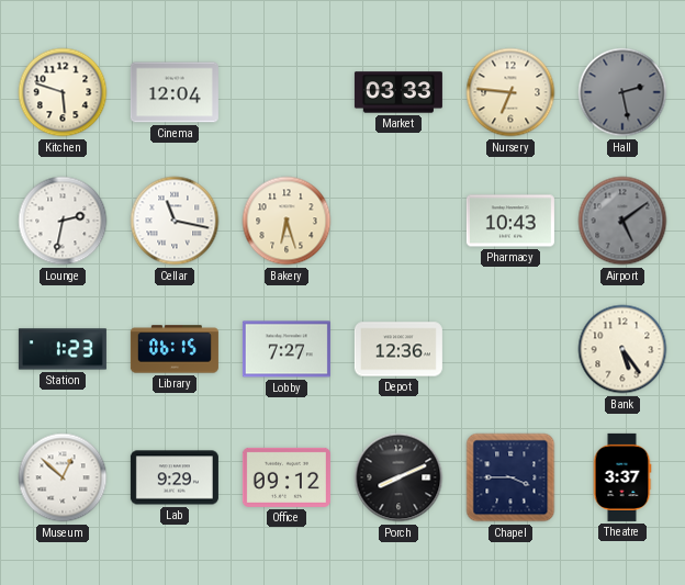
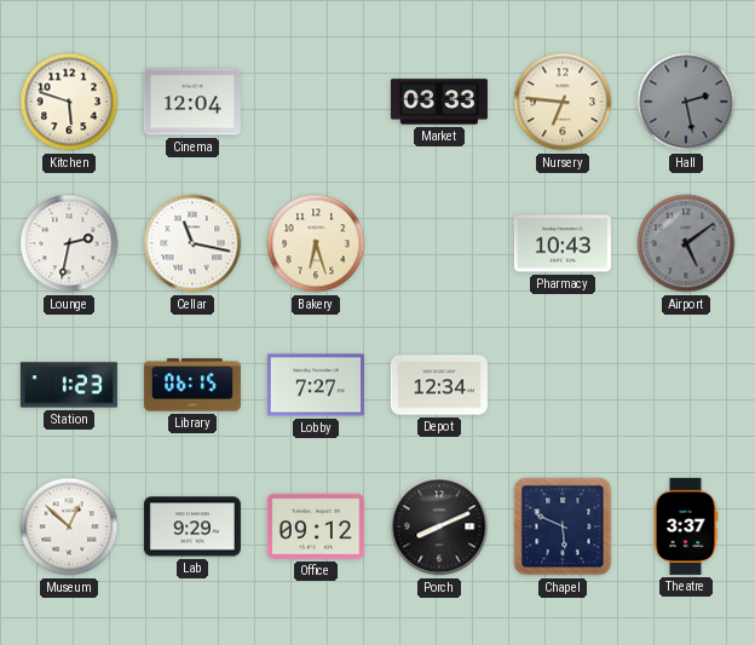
Depot: 12:36 -> 12:34 (439, 385)
Bank: 5:24 -> none (622, 349)
Chapel: 3:45 -> 5:49 (563, 526)
